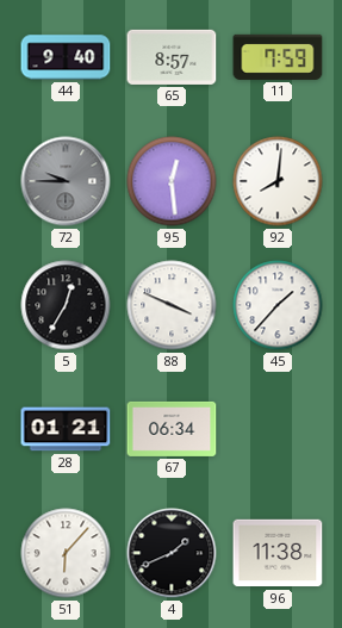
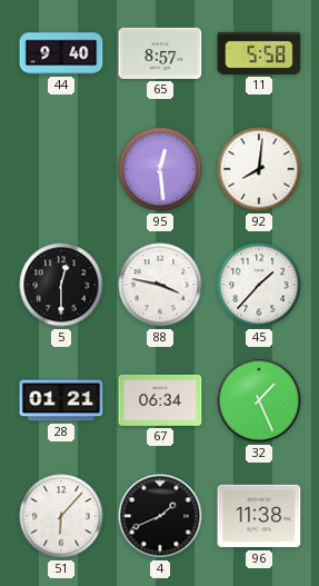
11: 7:59 -> 5:58 (259, 53)
72: 9:45 -> none (66, 181)
5: 12:35 -> 12:30 (61, 285)
88: 3:49 -> 3:47 (160, 285)
32: none -> 1:26 (259, 400)
